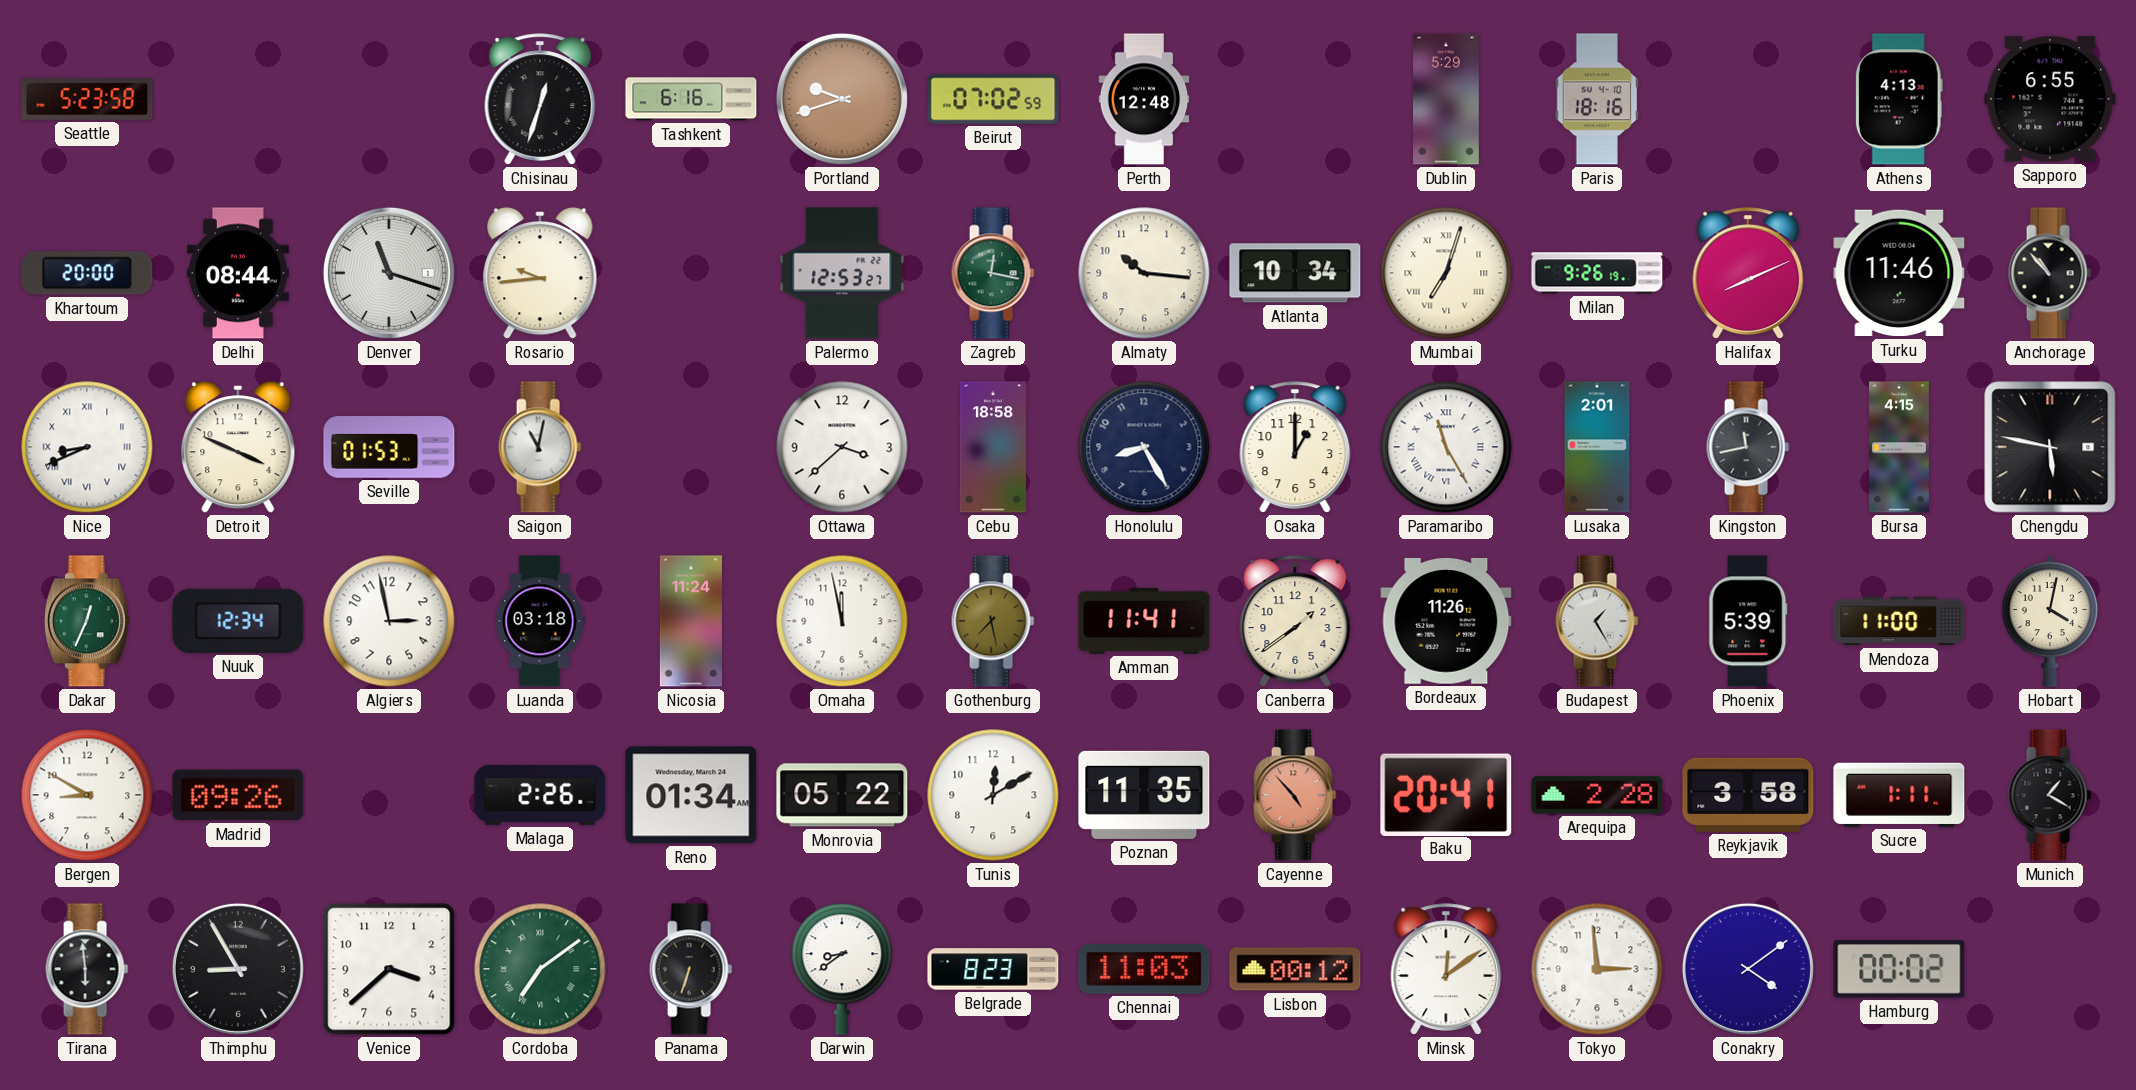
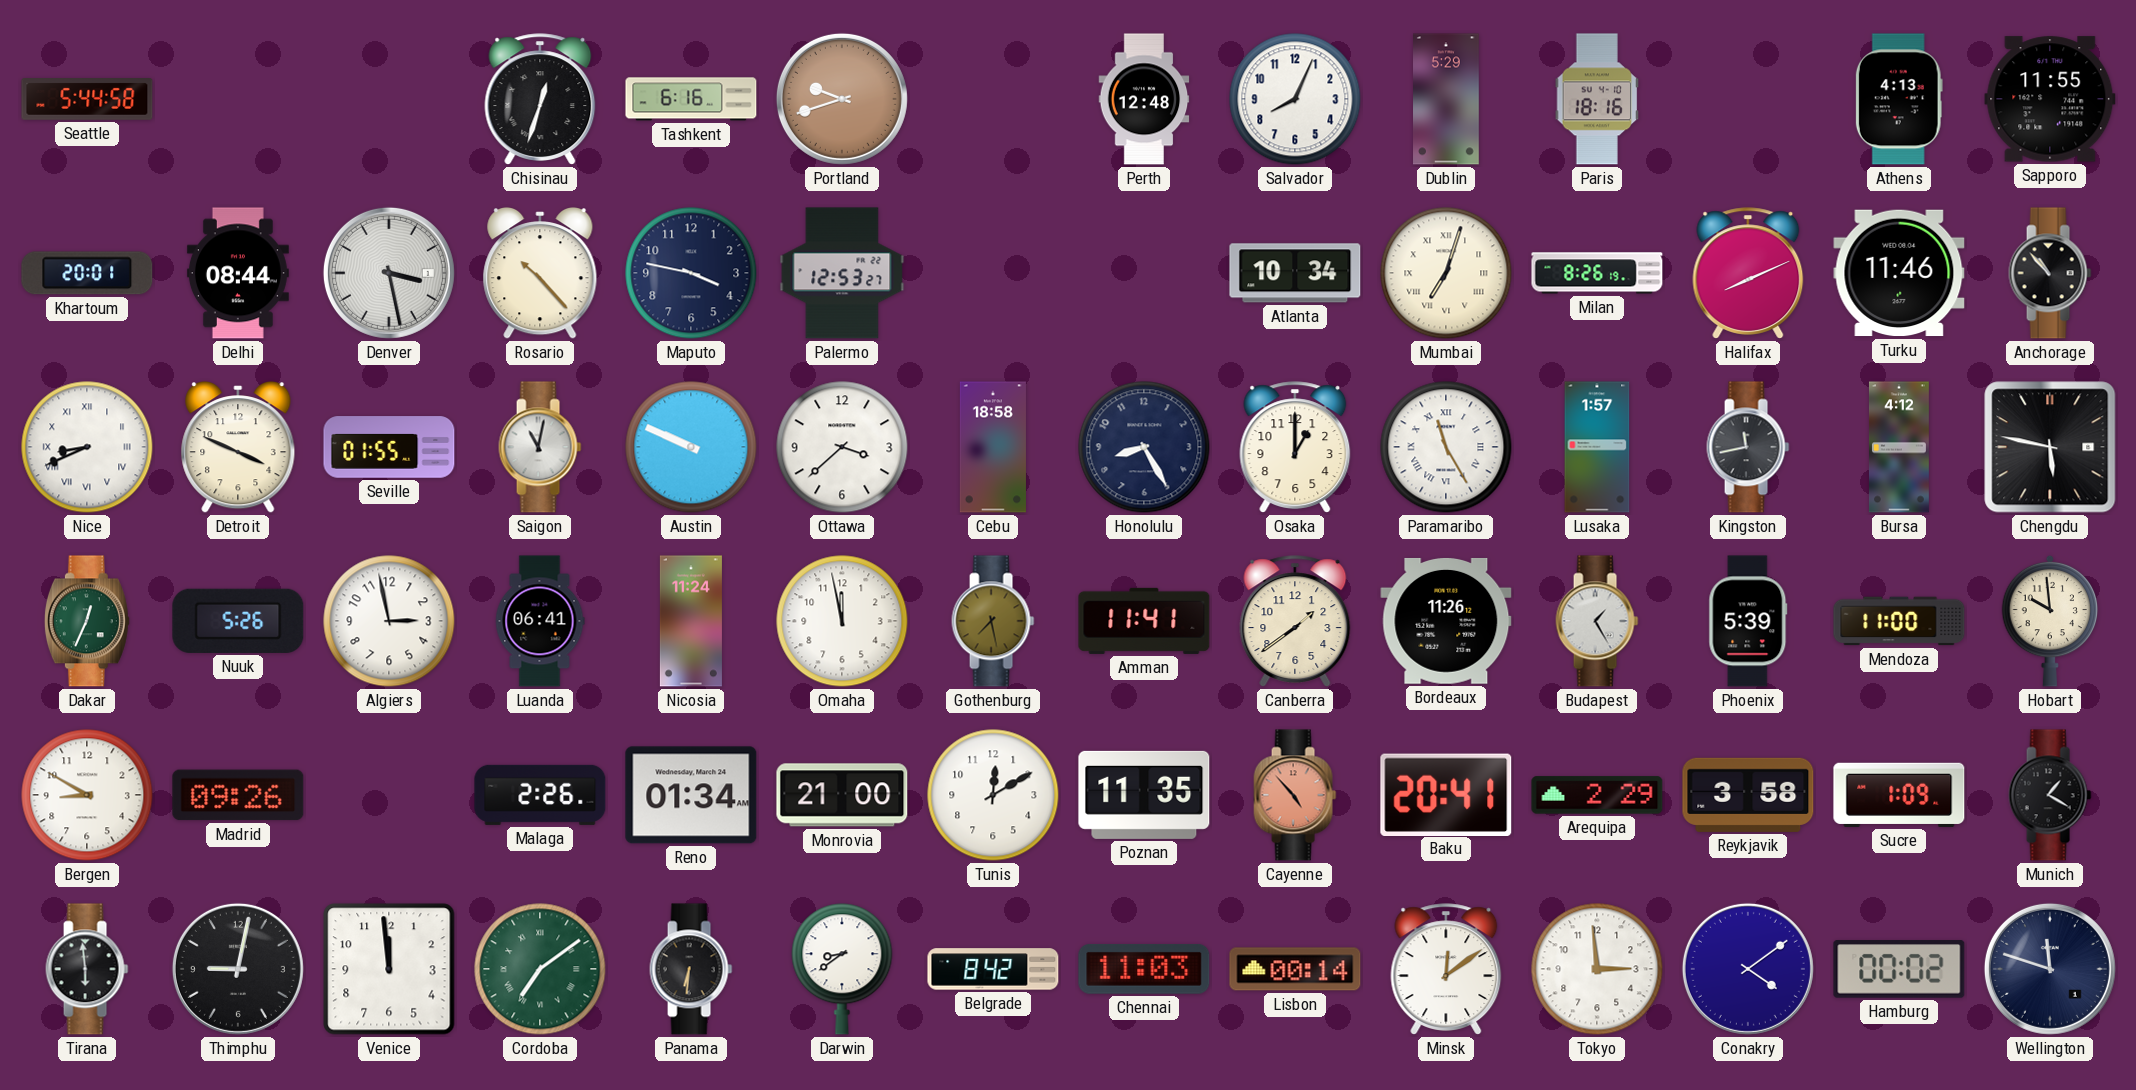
Seattle: 5:23 -> 5:44 (87, 100)
Beirut: 07:02 -> none (993, 99)
Salvador: none -> 8:04 (1295, 99)
Sapporo: 6:55 -> 11:55 (2050, 99)
Khartoum: 20:00 -> 20:01 (87, 273)
Denver: 11:18 -> 3:28 (389, 273)
Rosario: 9:44 -> 10:23 (540, 274)
Maputo: none -> 3:47 (691, 273)
Zagreb: 12:17 -> none (993, 273)
Almaty: 10:16 -> none (1144, 273)
Milan: 9:26 -> 8:26 (1597, 273)
Seville: 01:53 -> 01:55 (389, 447)
Austin: none -> 9:49 (691, 447)
Lusaka: 2:01 -> 1:57 (1597, 447)
Bursa: 4:15 -> 4:12 (1899, 447)
Nuuk: 12:34 -> 5:26 (238, 621)
Luanda: 03:18 -> 06:41 (540, 621)
Hobart: 4:02 -> 9:59 (2050, 621)
Monrovia: 05:22 -> 21:00 (842, 795)
Arequipa: 2:28 -> 2:29 (1597, 795)
Sucre: 1:11 -> 1:09 (1899, 795)
Thimphu: 8:55 -> 9:02 (238, 969)
Venice: 3:38 -> 11:59 (389, 969)
Panama: 6:33 -> 6:31 (691, 969)
Belgrade: 8:23 -> 8:42 (993, 969)
Lisbon: 00:12 -> 00:14 (1295, 969)
Wellington: none -> 11:48 (2050, 969)
